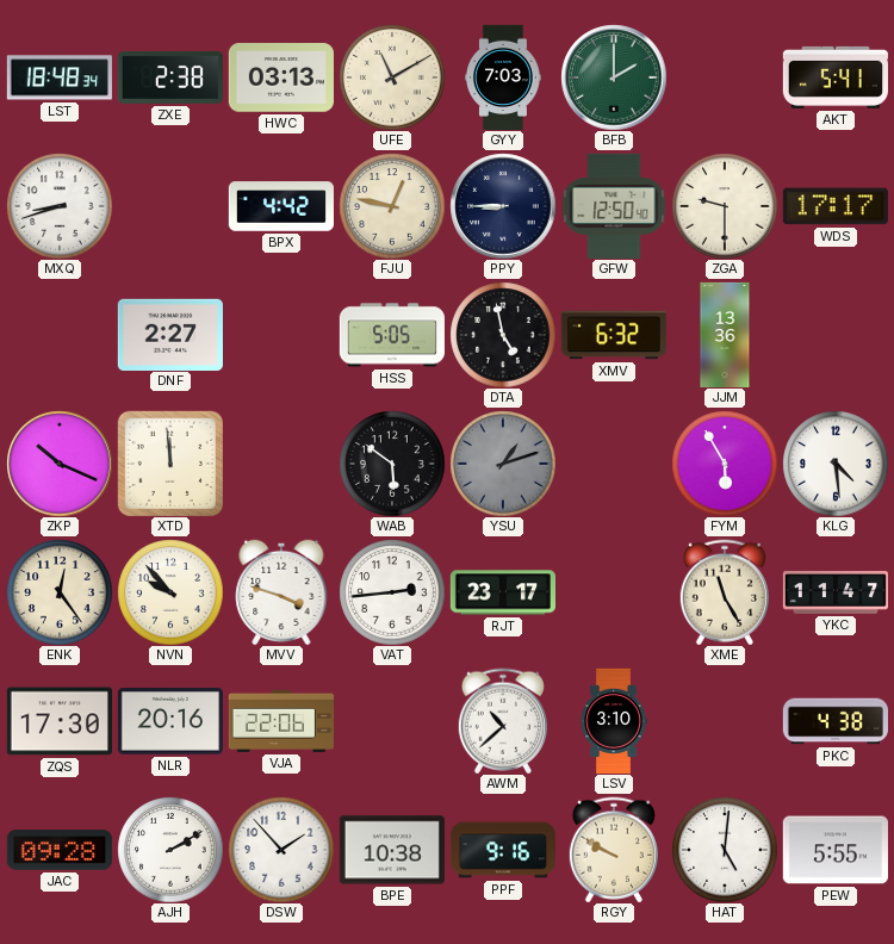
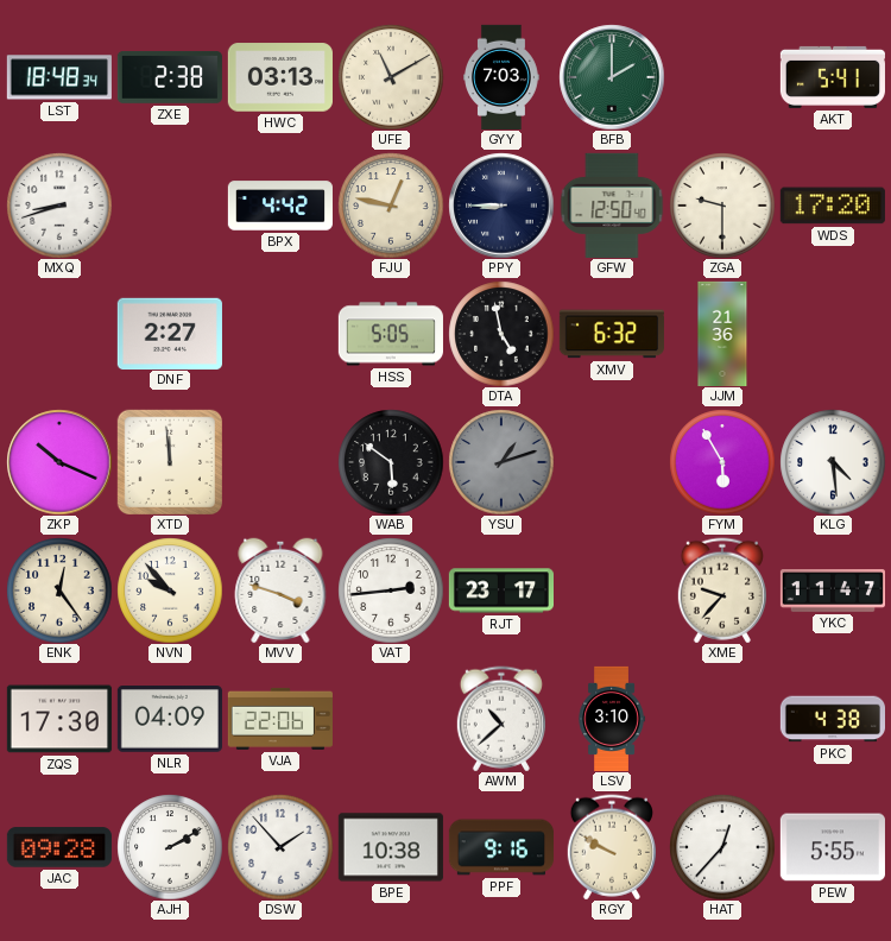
WDS: 17:17 -> 17:20 (833, 206)
JJM: 13:36 -> 21:36 (722, 333)
XME: 11:25 -> 9:37 (722, 591)
NLR: 20:16 -> 04:09 (170, 720)
HAT: 5:01 -> 12:37 (722, 847)
